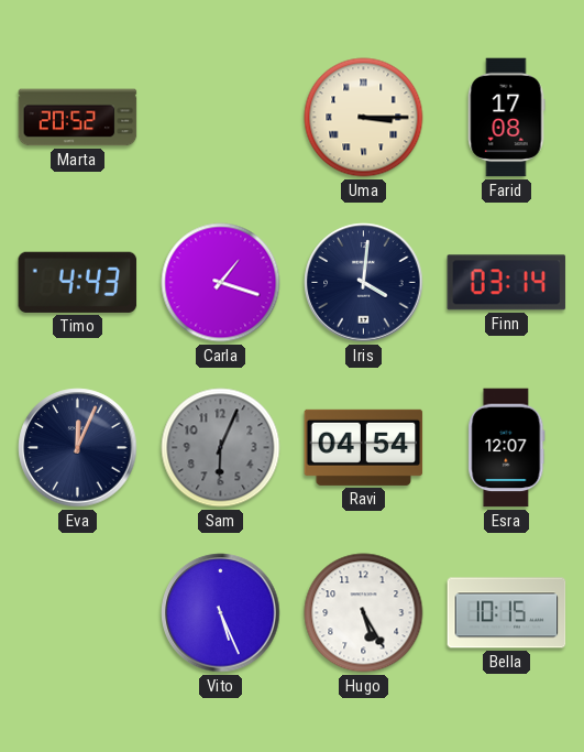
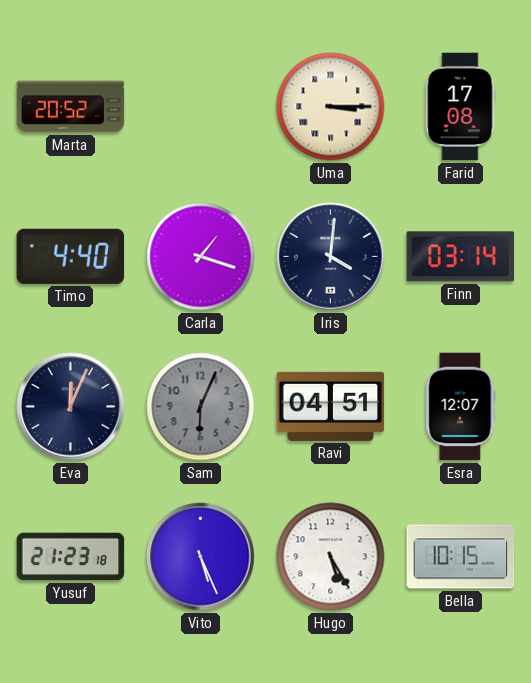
Timo: 4:43 -> 4:40 (71, 256)
Ravi: 04:54 -> 04:51 (331, 406)
Yusuf: none -> 21:23 (71, 557)
